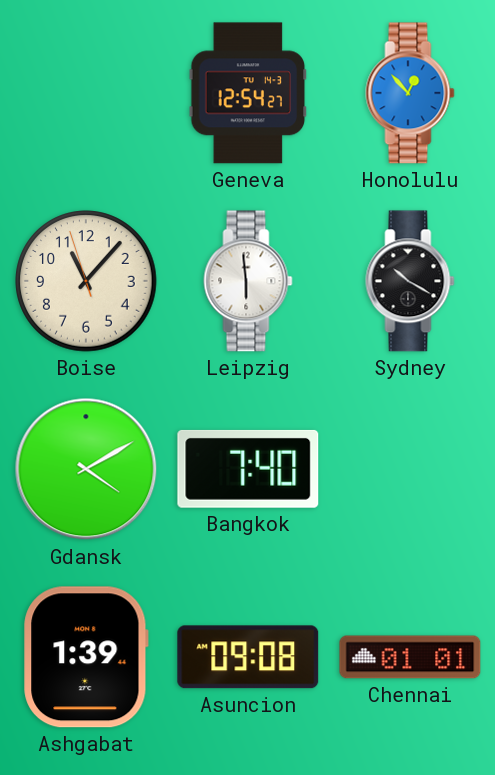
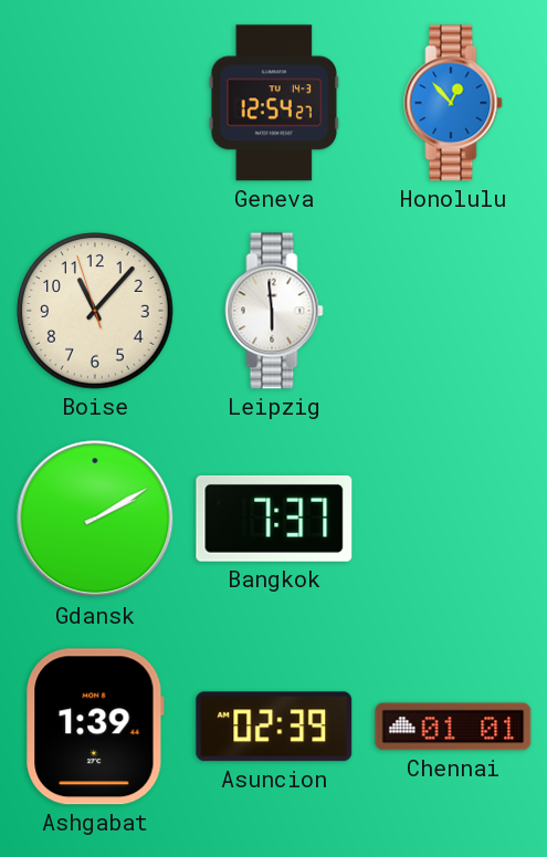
Sydney: 10:20 -> none (410, 281)
Gdansk: 4:10 -> 2:10 (95, 519)
Bangkok: 7:40 -> 7:37 (274, 519)
Asuncion: 09:08 -> 02:39 (274, 727)
